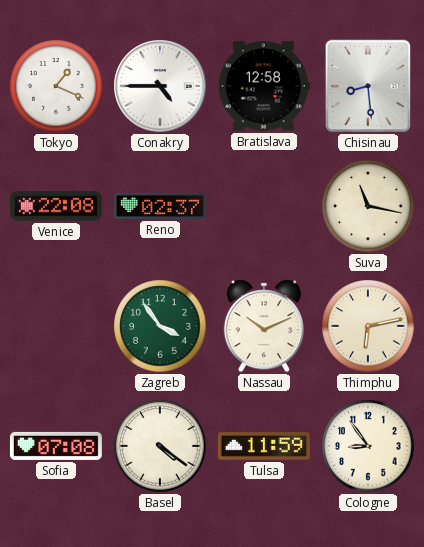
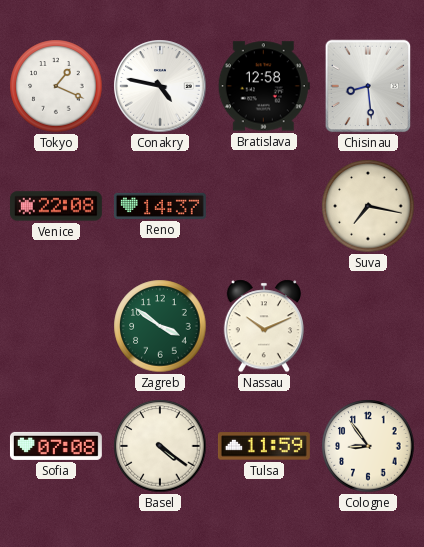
Conakry: 4:45 -> 4:47 (160, 86)
Reno: 02:37 -> 14:37 (160, 206)
Suva: 11:17 -> 7:17 (368, 206)
Zagreb: 3:54 -> 3:51 (160, 326)
Thimphu: 6:13 -> none (368, 326)
